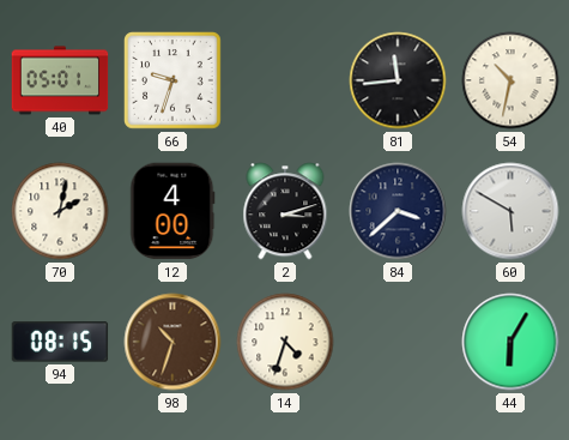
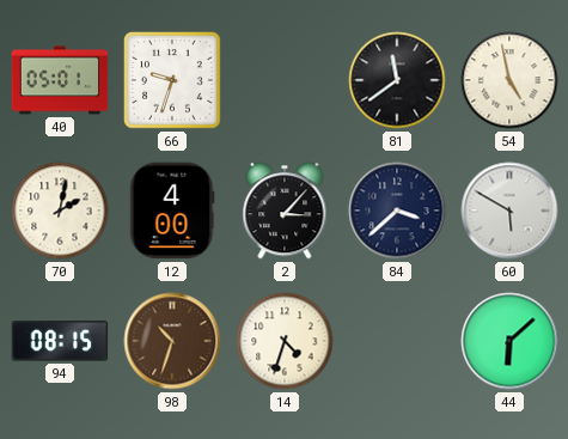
81: 11:44 -> 11:39 (397, 80)
54: 10:32 -> 4:58 (509, 80)
2: 3:12 -> 3:07 (285, 211)
44: 6:05 -> 6:08 (509, 341)
